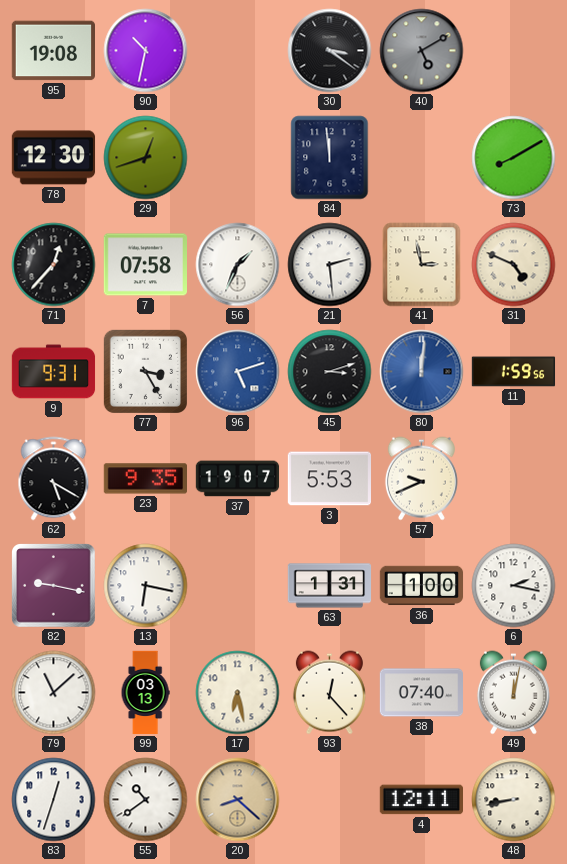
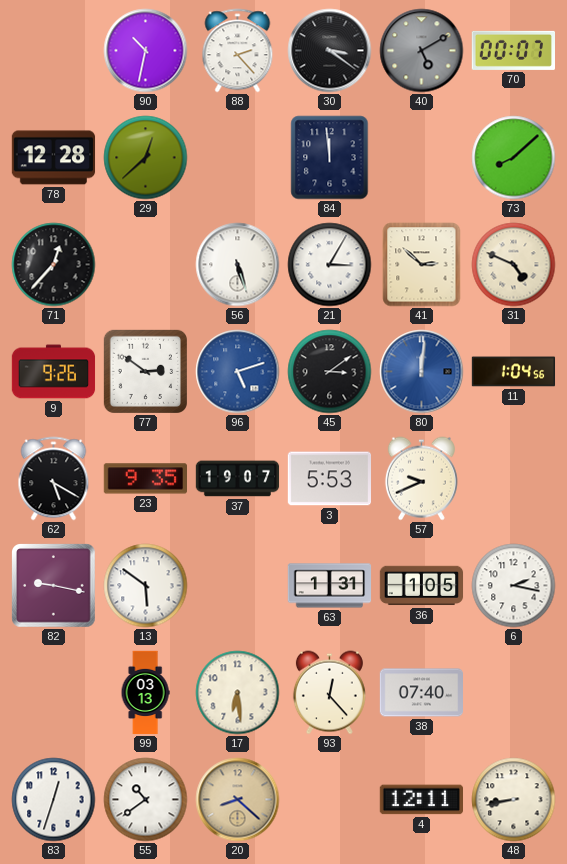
95: 19:08 -> none (53, 51)
88: none -> 2:23 (238, 51)
70: none -> 00:07 (513, 50)
78: 12:30 -> 12:28 (54, 158)
29: 12:42 -> 12:38 (146, 158)
73: 8:10 -> 8:08 (514, 158)
7: 07:58 -> none (145, 265)
56: 1:34 -> 5:27 (238, 265)
21: 2:29 -> 3:05 (330, 265)
41: 2:58 -> 2:52 (422, 265)
9: 9:31 -> 9:26 (54, 372)
77: 3:25 -> 2:51 (145, 371)
45: 3:12 -> 3:09 (330, 372)
11: 1:59 -> 1:04 (514, 372)
13: 6:17 -> 5:51 (146, 586)
36: 1:00 -> 1:05 (422, 586)
79: 11:08 -> none (54, 693)
17: 6:28 -> 6:29 (238, 693)
49: 12:02 -> none (513, 693)
